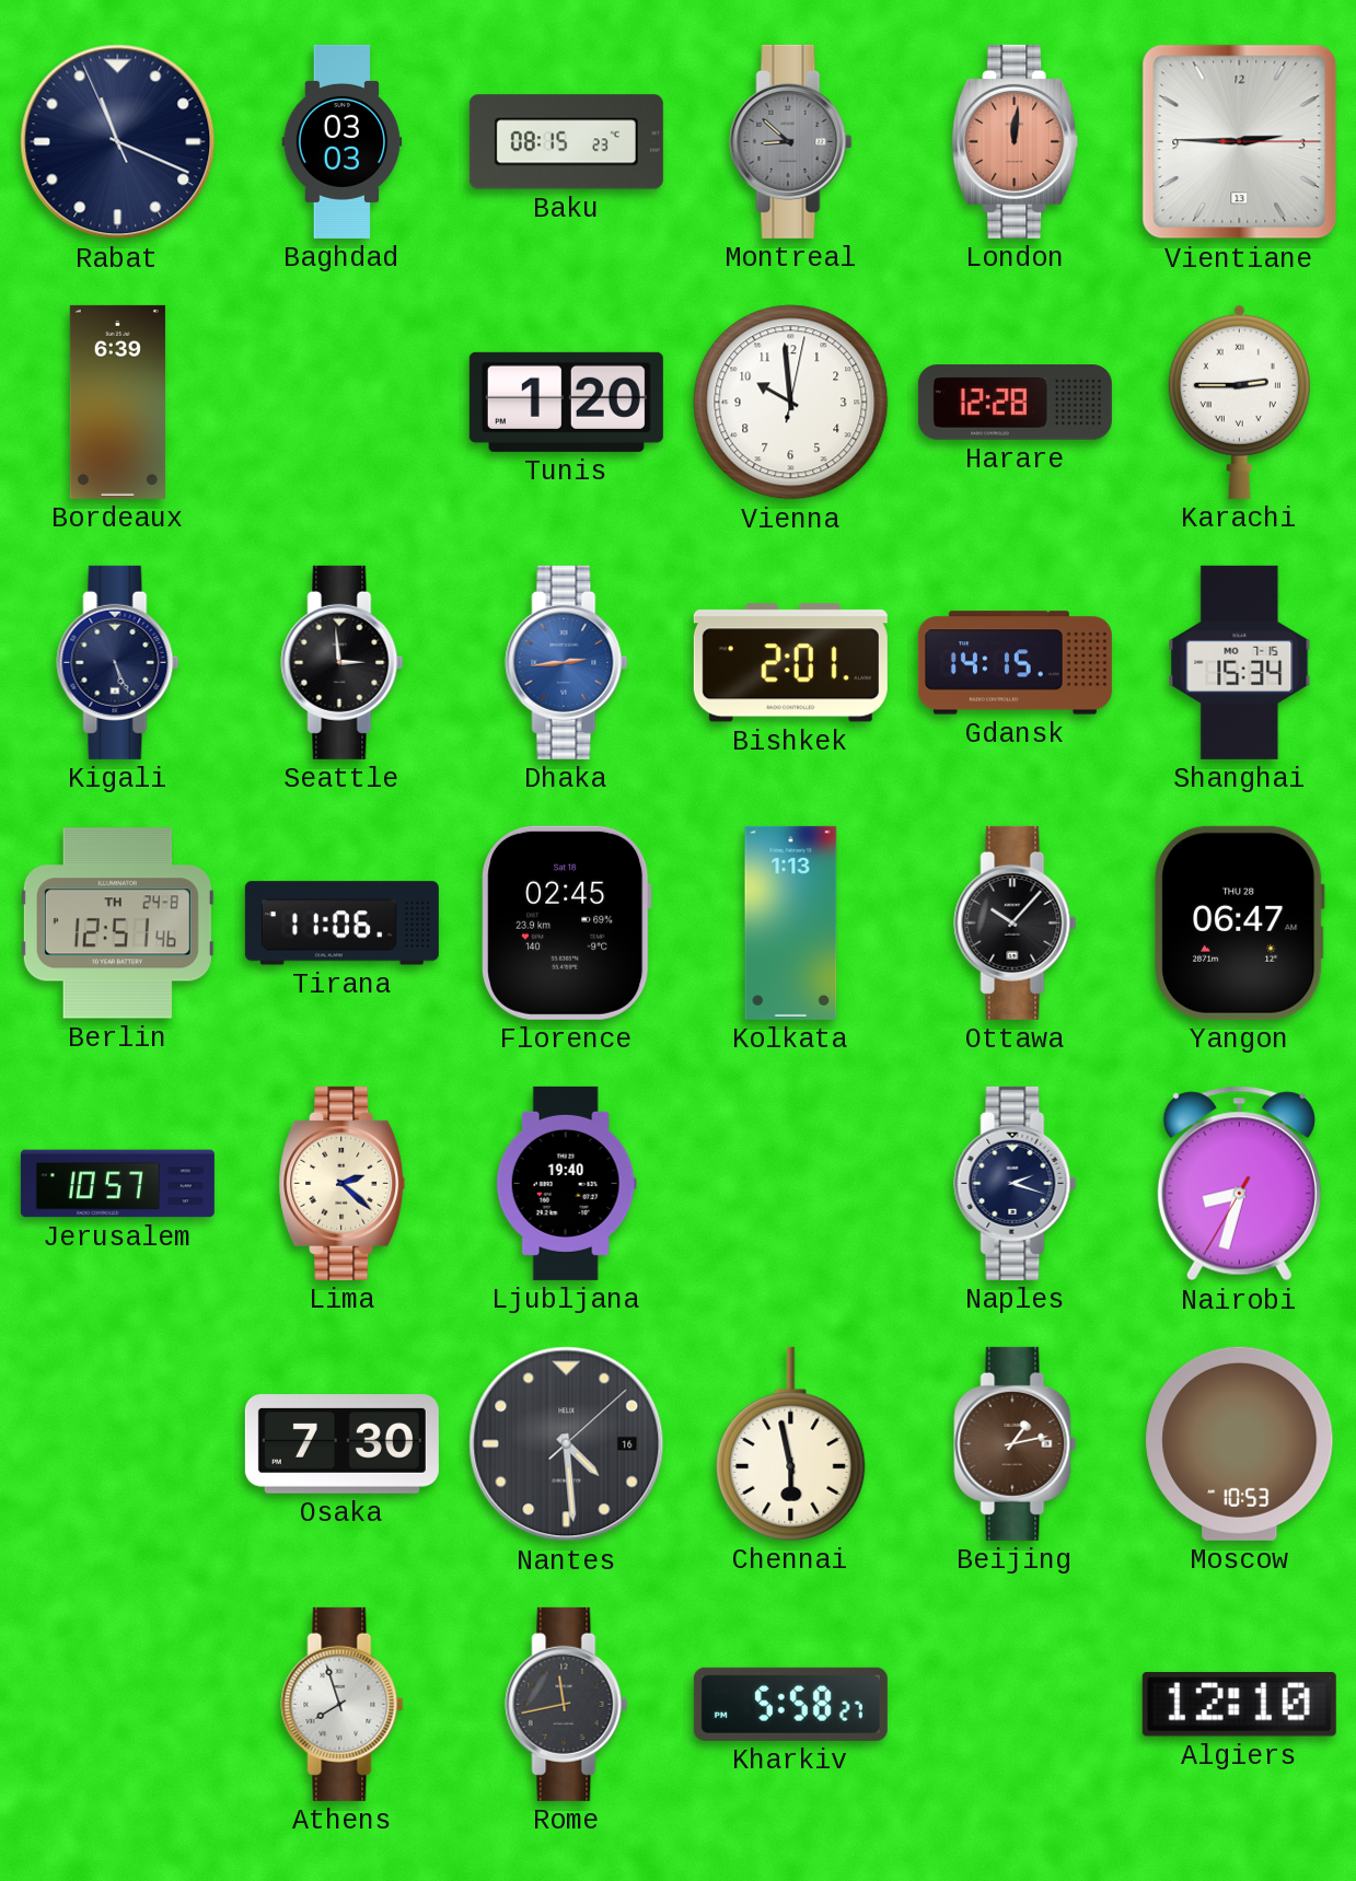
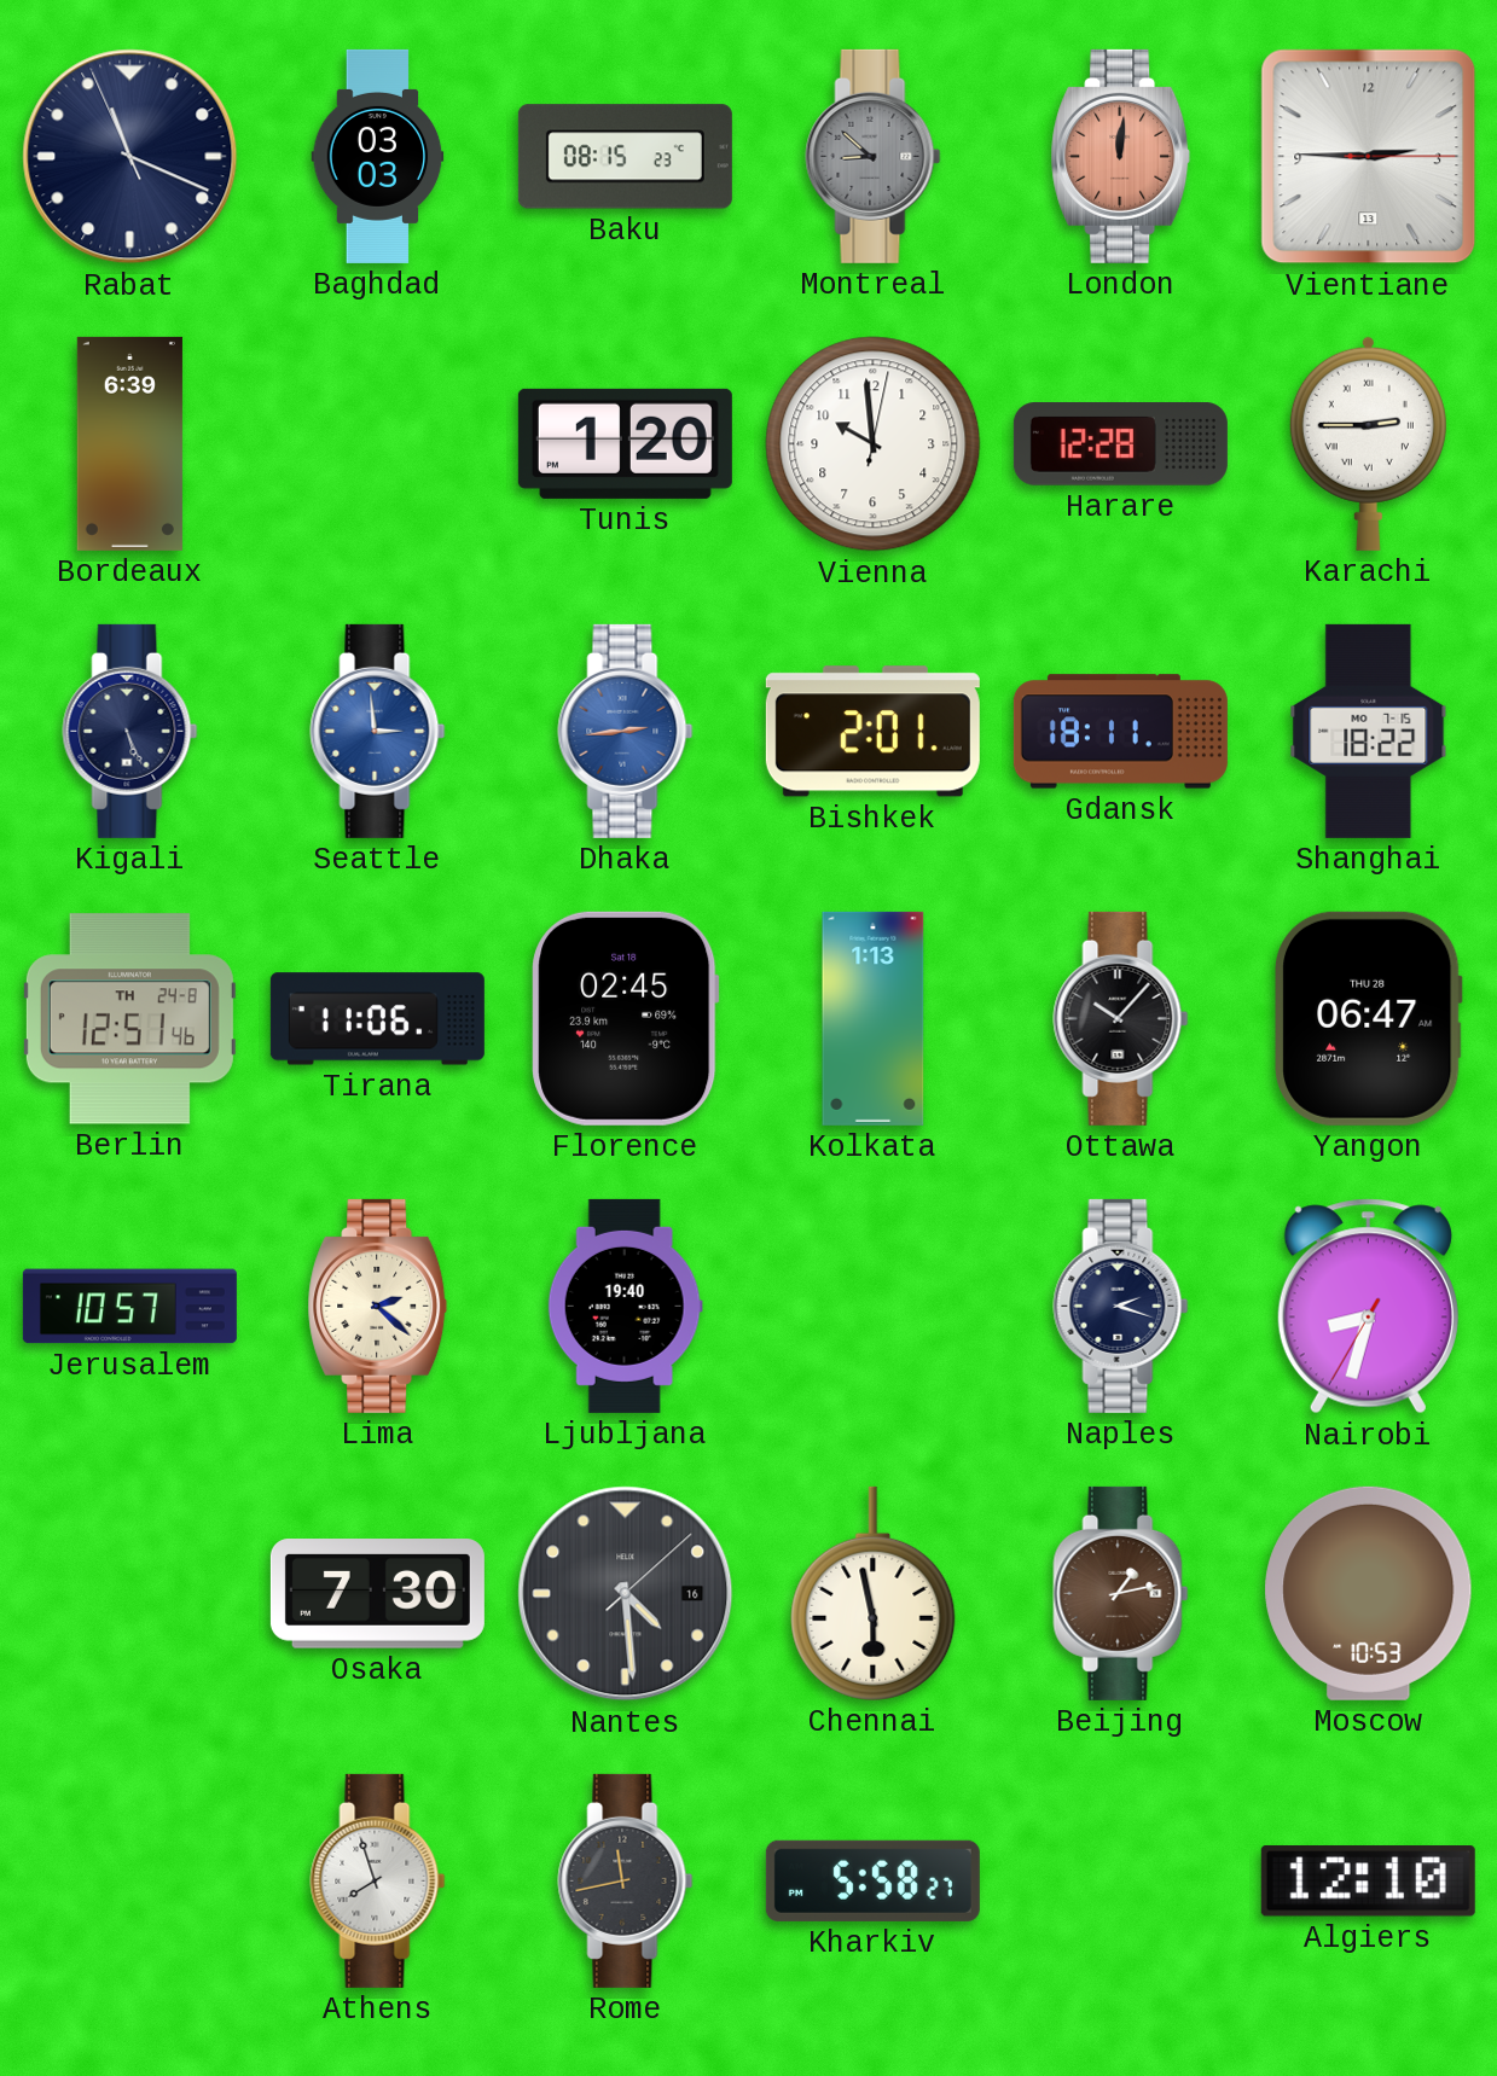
Seattle dial: black -> blue (378, 731)
Gdansk: 14:15 -> 18:11 (1120, 732)
Shanghai: 15:34 -> 18:22 (1369, 731)
